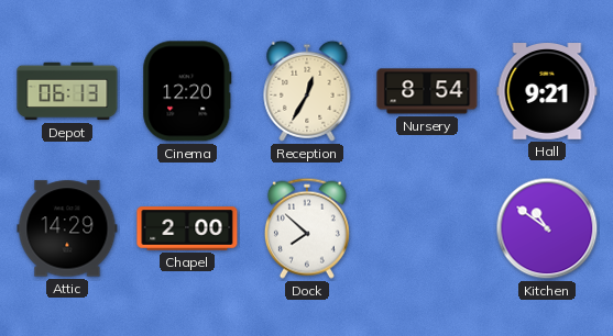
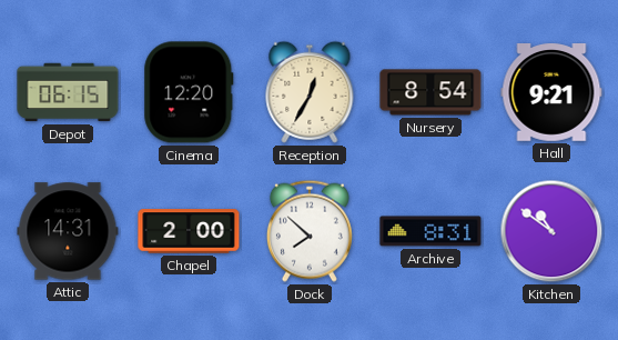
Depot: 06:13 -> 06:15 (68, 92)
Attic: 14:29 -> 14:31 (68, 231)
Archive: none -> 8:31 (430, 231)
